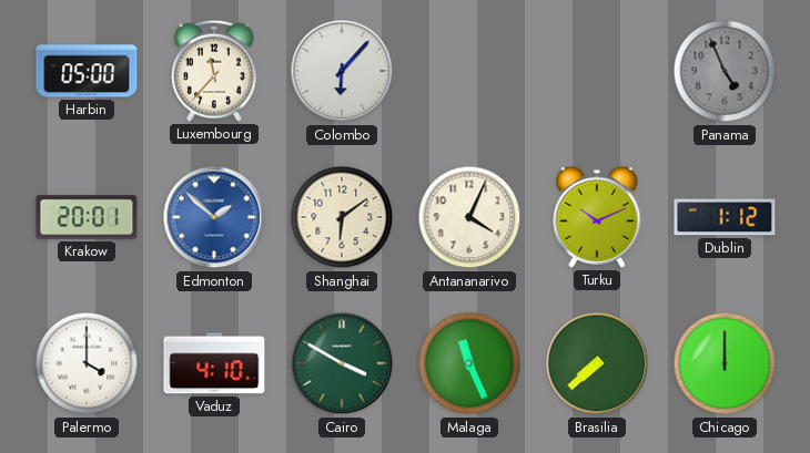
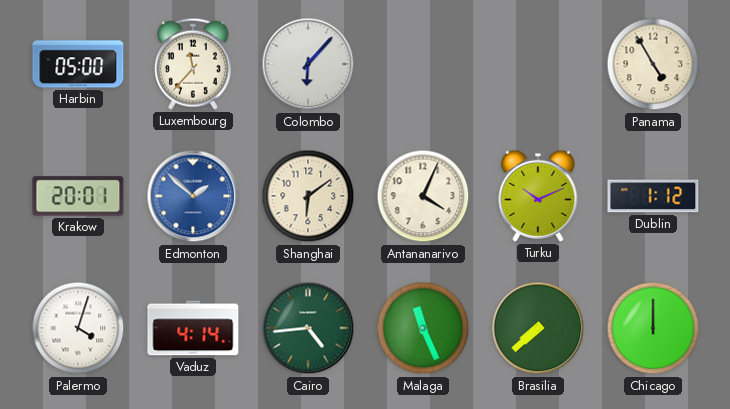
Panama: 4:56 -> 4:55 (653, 64)
Panama dial: grey -> cream (653, 64)
Palermo: 4:00 -> 4:03 (78, 328)
Vaduz: 4:10 -> 4:14 (193, 328)
Cairo: 3:50 -> 4:44 (308, 328)
